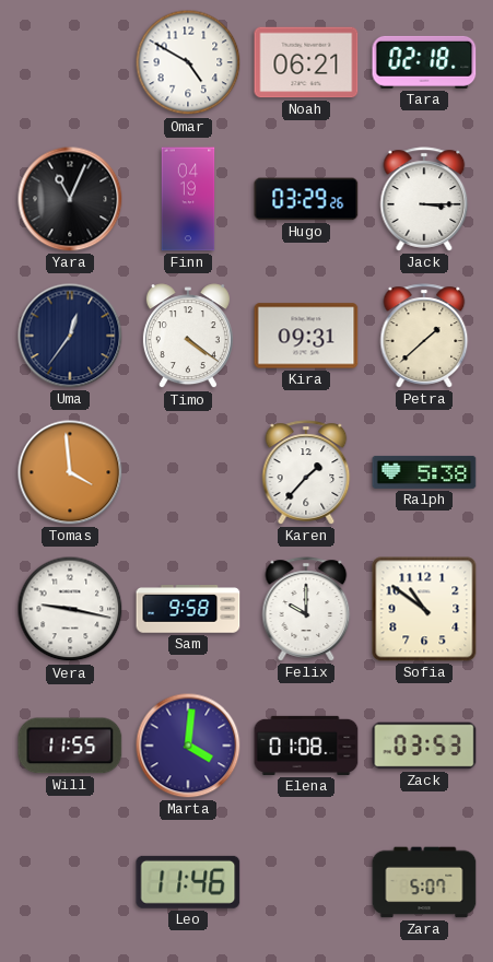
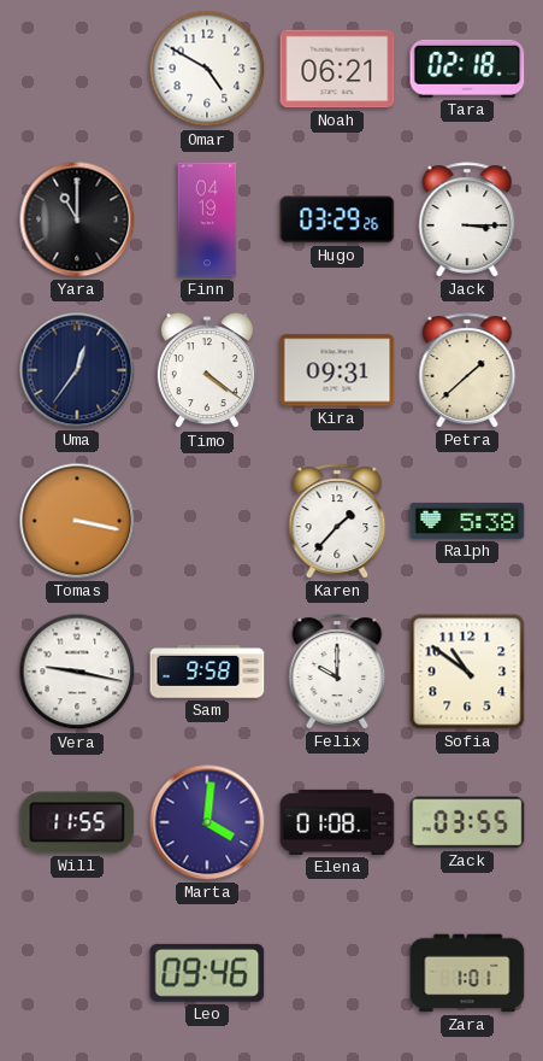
Yara: 11:04 -> 11:00 (77, 219)
Tomas: 3:59 -> 3:17 (77, 521)
Zack: 03:53 -> 03:55 (467, 822)
Leo: 11:46 -> 09:46 (207, 973)
Zara: 5:07 -> 1:01 (467, 973)
